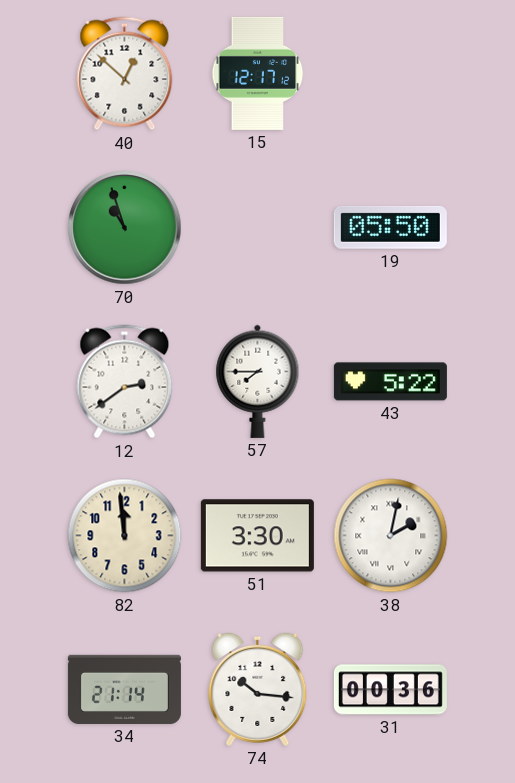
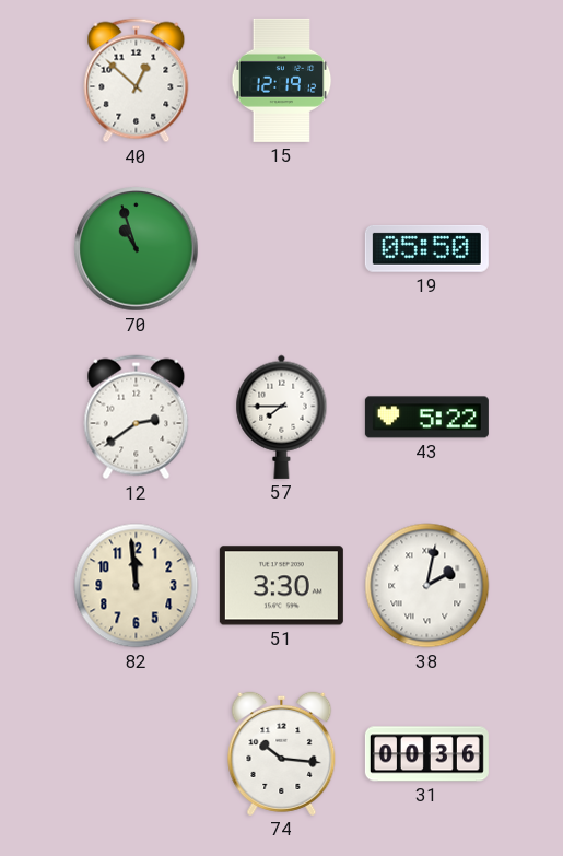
15: 12:17 -> 12:19 (282, 80)
34: 21:14 -> none (124, 689)
